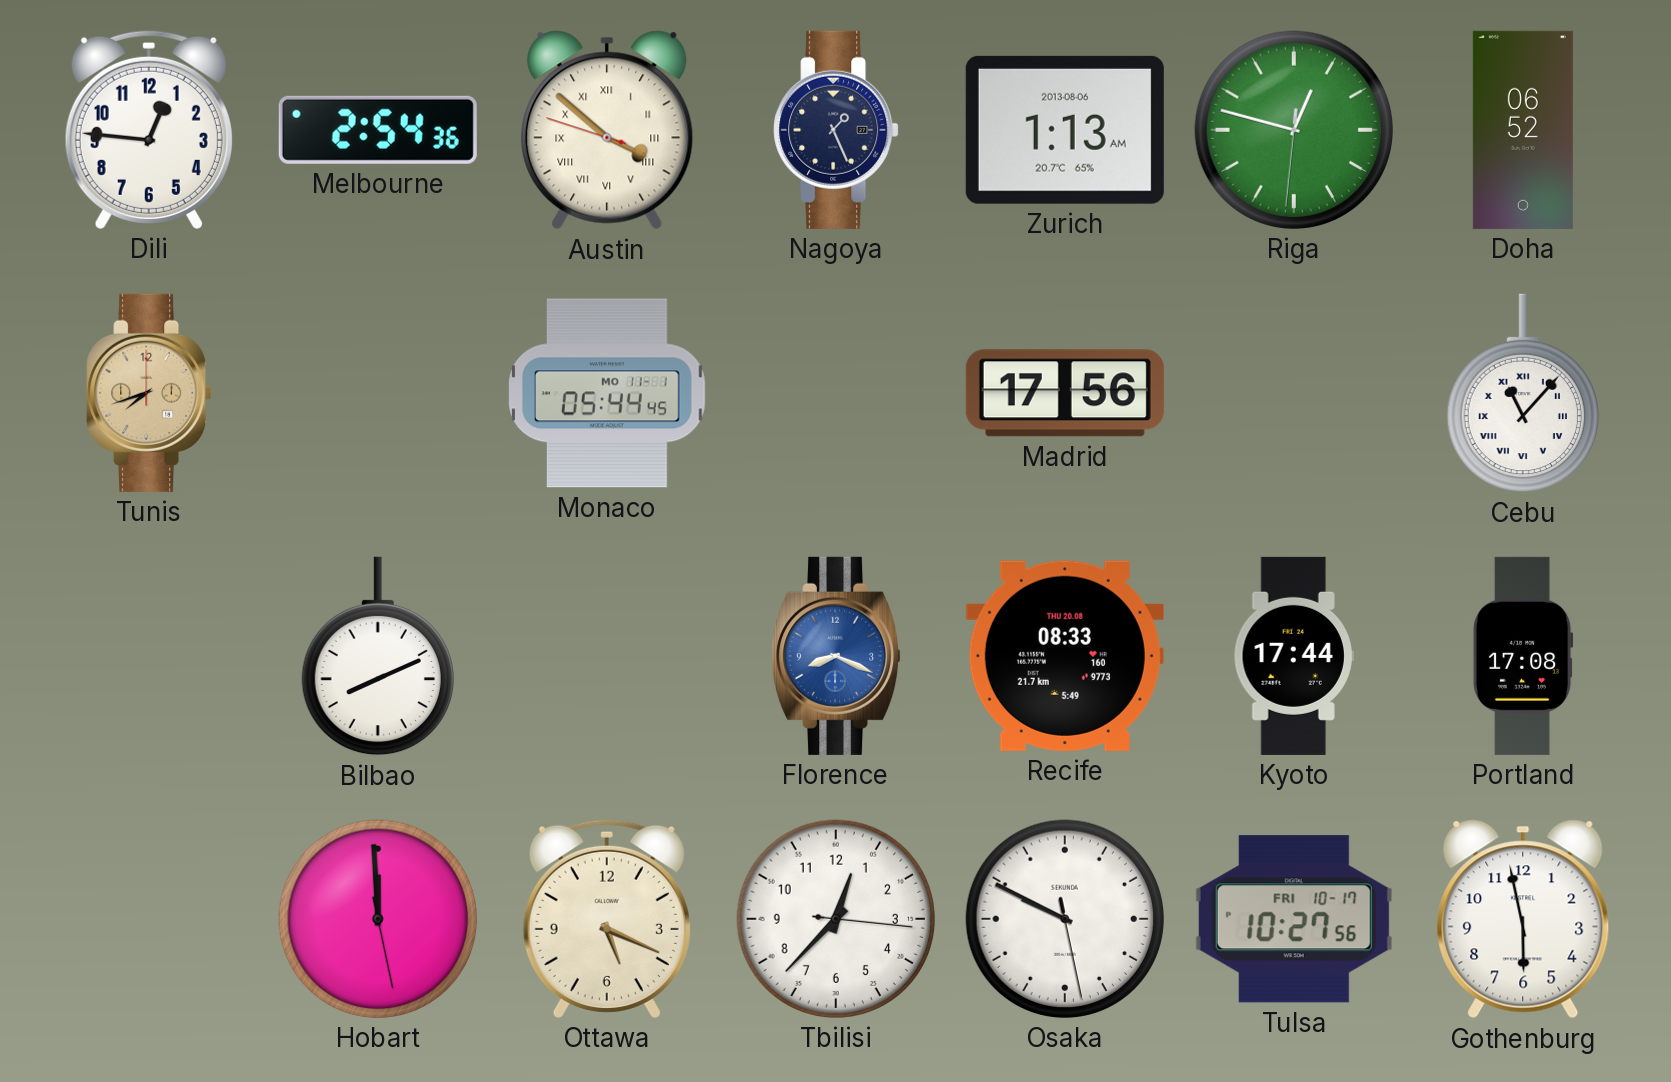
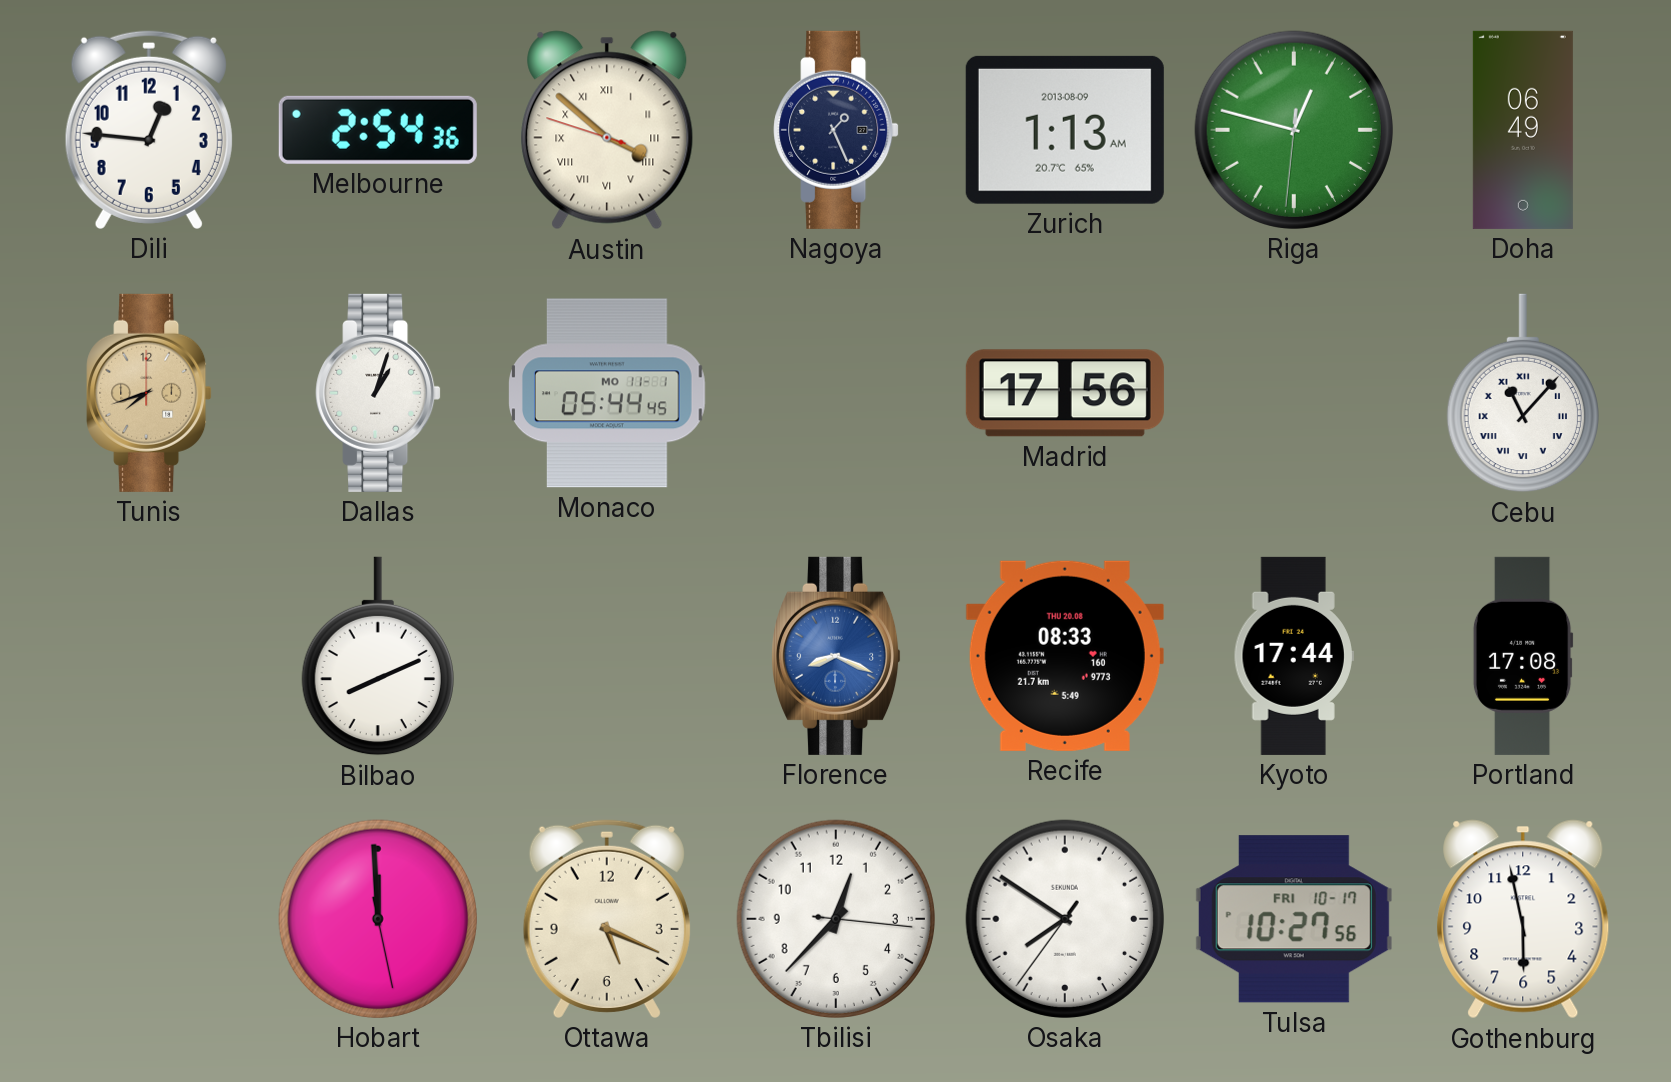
Zurich date: 2013-08-06 -> 2013-08-09 (1065, 130)
Doha: 06:52 -> 06:49 (1523, 130)
Dallas: none -> 1:03 (378, 393)
Osaka: 9:49 -> 7:50 (1065, 919)
